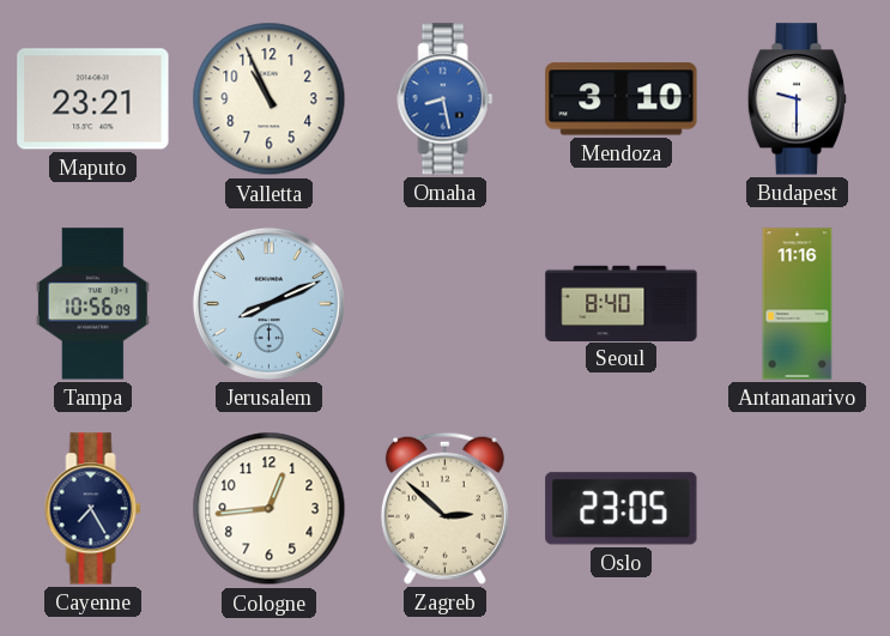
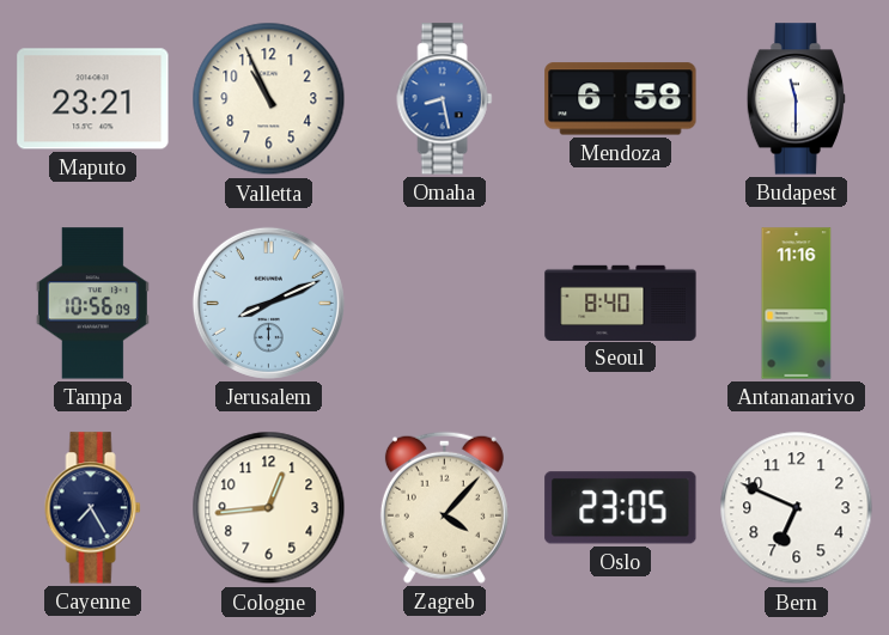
Mendoza: 3:10 -> 6:58 (621, 99)
Budapest: 9:30 -> 11:30 (796, 99)
Zagreb: 2:52 -> 4:07 (444, 507)
Bern: none -> 6:49 (797, 508)
